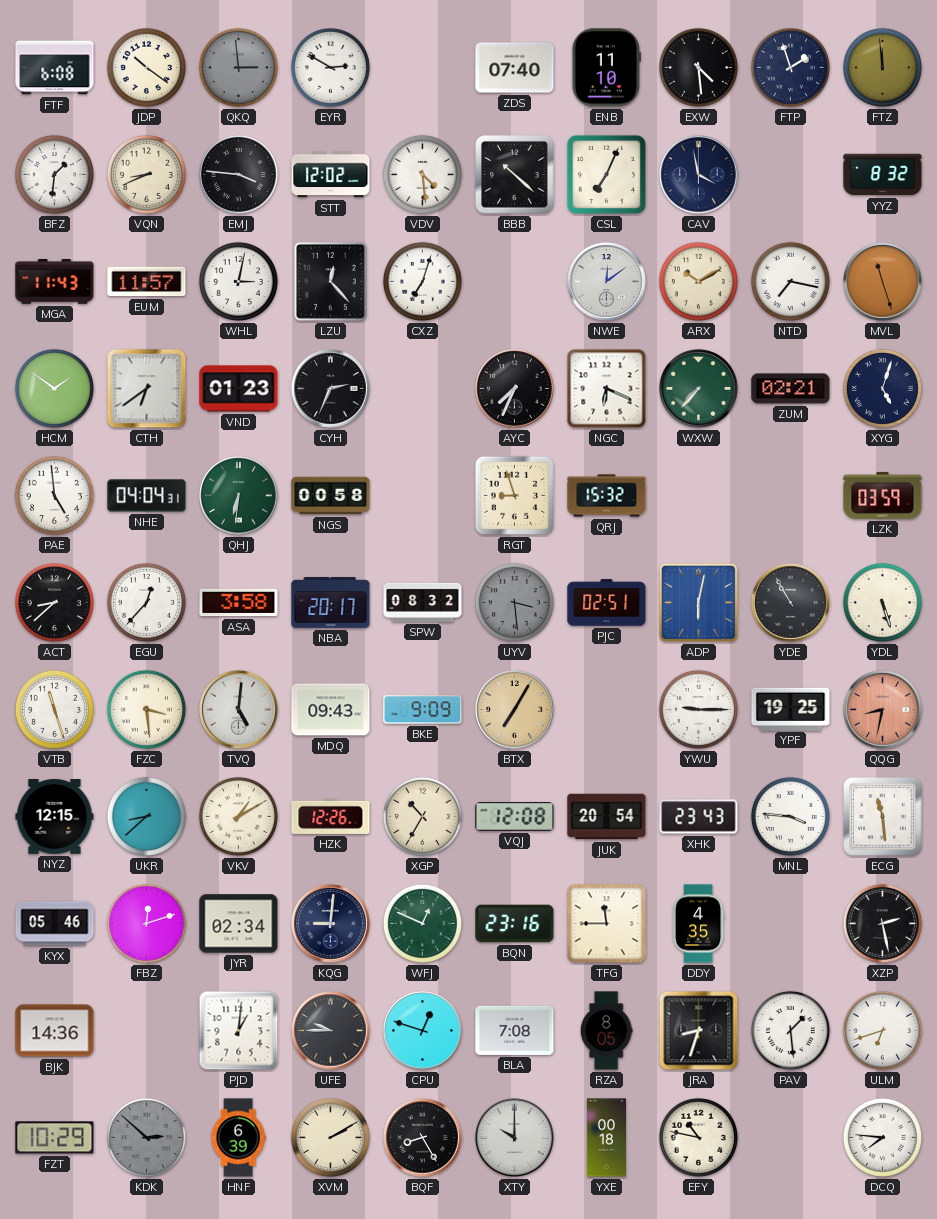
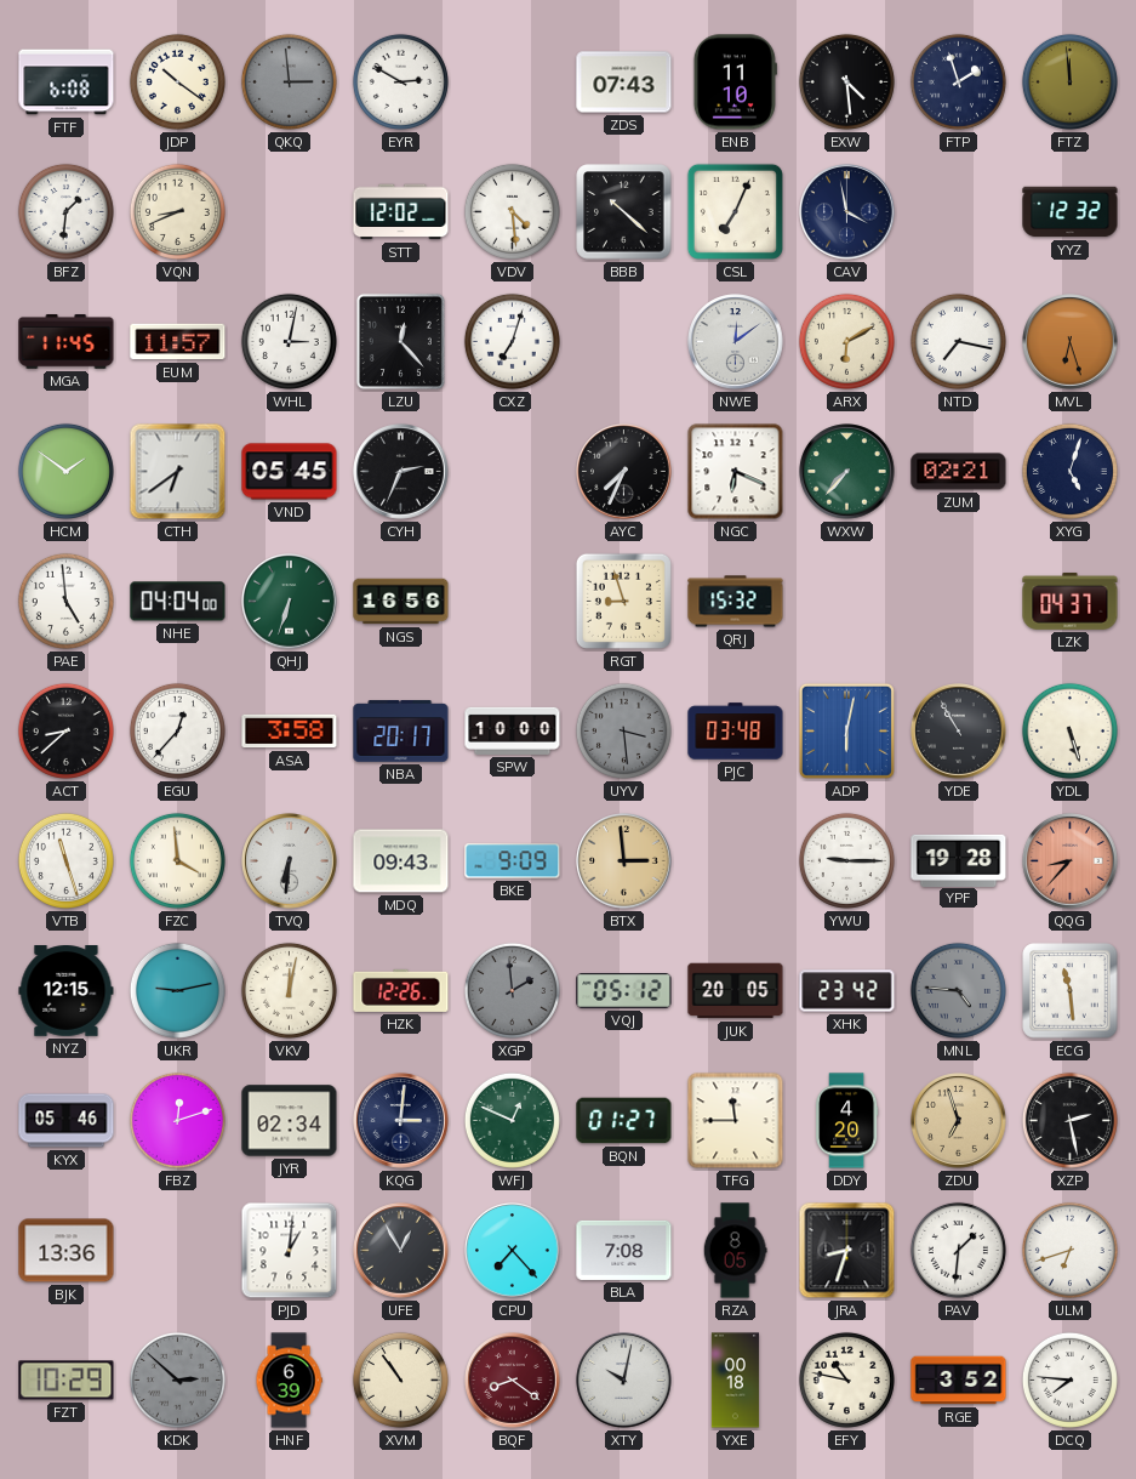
ZDS: 07:40 -> 07:43 (624, 83)
EMJ: 3:46 -> none (239, 175)
YYZ: 8:32 -> 12:32 (1071, 212)
MGA: 11:43 -> 11:45 (67, 342)
ARX: 10:10 -> 6:10 (846, 341)
MVL: 11:27 -> 6:27 (1071, 342)
VND: 01:23 -> 05:45 (290, 472)
NHE: 04:04:31 -> 04:04:00 (178, 602)
QHJ: 6:31 -> 6:33 (290, 602)
NGS: 00:58 -> 16:56 (401, 602)
LZK: 03:59 -> 04:37 (1071, 601)
SPW: 08:32 -> 10:00 (513, 730)
PJC: 02:51 -> 03:48 (736, 732)
FZC: 3:29 -> 3:59 (177, 860)
TVQ: 5:01 -> 6:31 (290, 861)
BTX: 7:05 -> 2:59 (624, 861)
YPF: 19:25 -> 19:28 (959, 860)
QQG: 8:32 -> 8:37 (1071, 861)
UKR: 8:38 -> 9:13 (177, 990)
VKV: 1:10 -> 12:02 (289, 990)
XGP: 10:35 -> 1:59 (512, 990)
XGP dial: cream -> grey (512, 990)
VQJ: 12:08 -> 05:12 (624, 991)
JUK: 20:54 -> 20:05 (736, 991)
XHK: 23:43 -> 23:42 (847, 991)
MNL: 3:46 -> 4:46 (958, 990)
MNL dial: white -> grey (958, 990)
KQG: 9:01 -> 3:01 (401, 1121)
BQN: 23:16 -> 01:27 (624, 1121)
DDY: 4:35 -> 4:20 (847, 1121)
ZDU: none -> 6:57 (959, 1121)
BJK: 14:36 -> 13:36 (67, 1251)
UFE: 9:45 -> 12:55 (401, 1251)
CPU: 12:48 -> 7:23 (513, 1251)
PAV: 1:29 -> 1:31 (958, 1250)
XVM: 2:10 -> 10:54 (400, 1380)
BQF: 8:25 -> 8:21 (513, 1381)
BQF dial: black -> burgundy (513, 1381)
XTY: 10:00 -> 10:02 (624, 1381)
RGE: none -> 3:52 (959, 1381)
